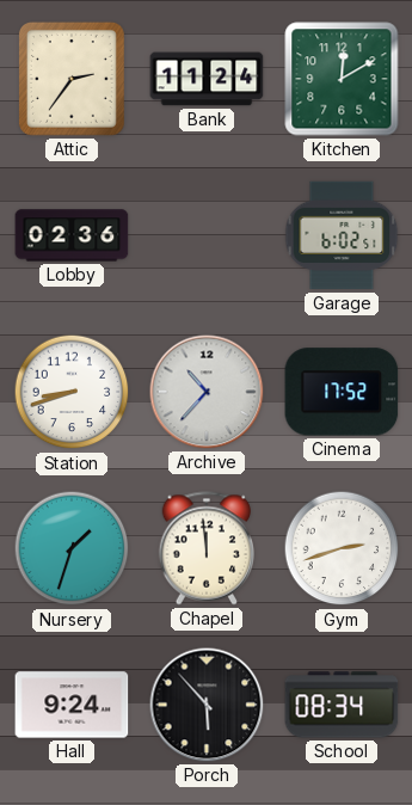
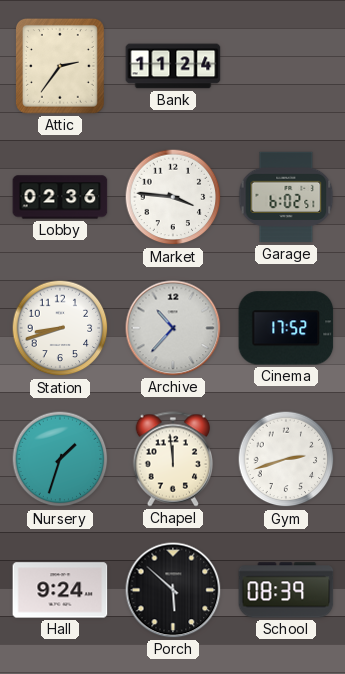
Kitchen: 12:10 -> none (342, 79)
Market: none -> 3:46 (173, 197)
Porch: 5:53 -> 5:52 (173, 590)
School: 08:34 -> 08:39 (286, 590)
